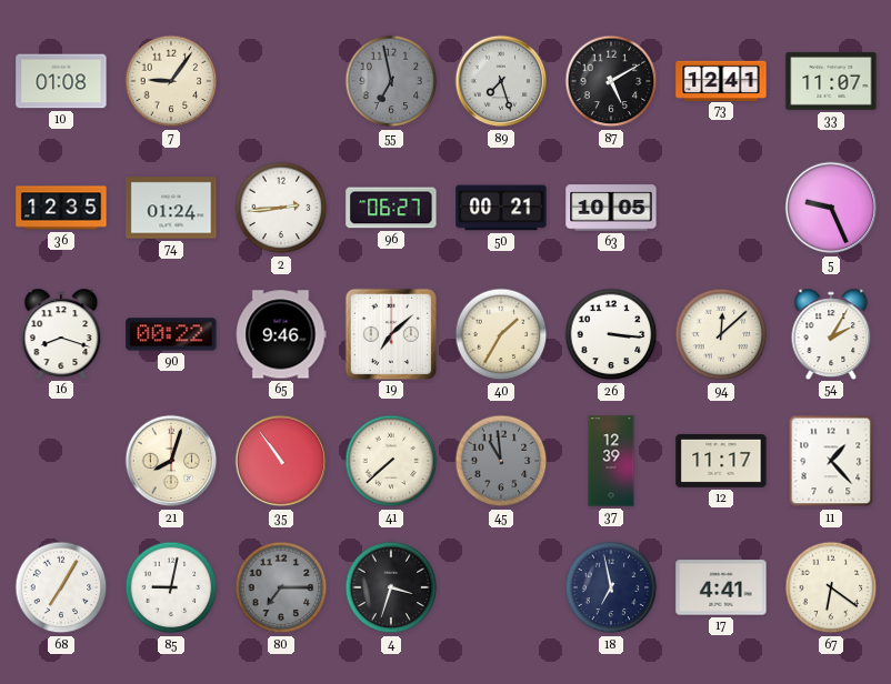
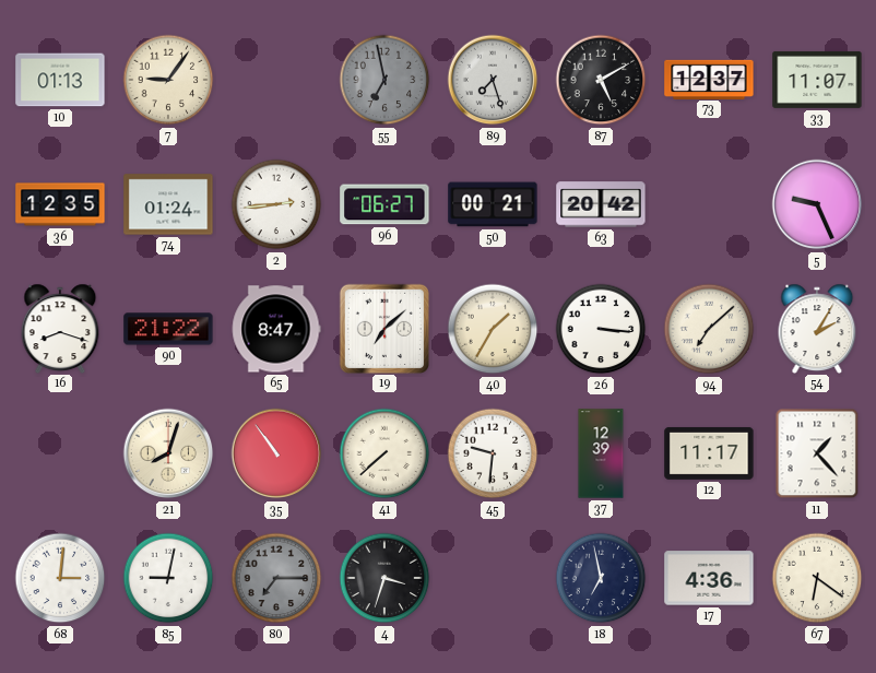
10: 01:08 -> 01:13 (60, 80)
73: 12:41 -> 12:37 (709, 79)
63: 10:05 -> 20:42 (601, 204)
90: 00:22 -> 21:22 (168, 329)
65: 9:46 -> 8:47 (276, 329)
94: 12:08 -> 7:08 (709, 329)
45: 10:59 -> 9:31 (493, 453)
45 dial: grey -> white (493, 453)
68: 7:05 -> 3:01 (60, 578)
17: 4:41 -> 4:36 (709, 578)
